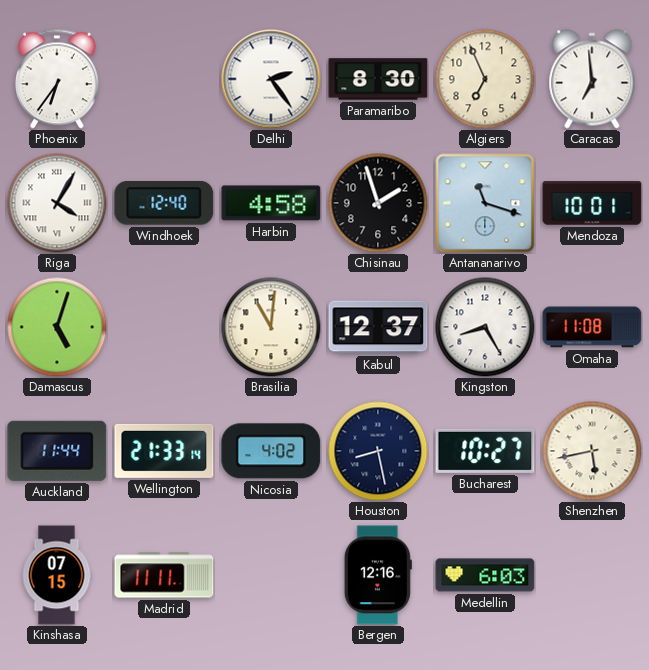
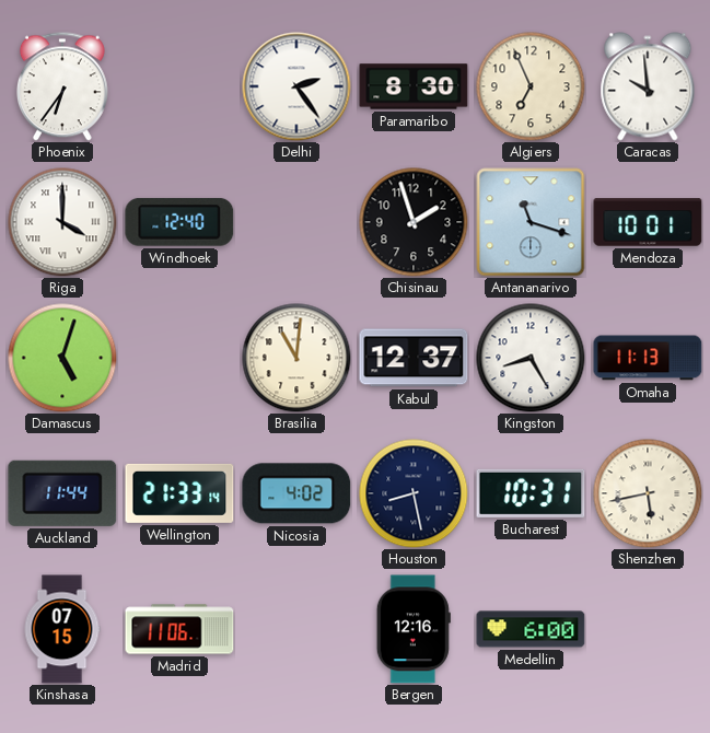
Caracas: 6:59 -> 9:59 (648, 86)
Riga: 4:05 -> 4:00 (62, 222)
Harbin: 4:58 -> none (271, 203)
Omaha: 11:08 -> 11:13 (648, 358)
Bucharest: 10:27 -> 10:31 (531, 493)
Madrid: 11:11 -> 11:06 (179, 629)
Medellin: 6:03 -> 6:00 (531, 629)
